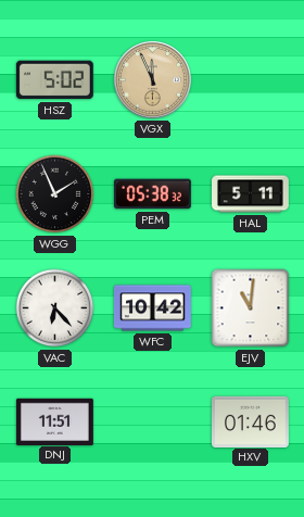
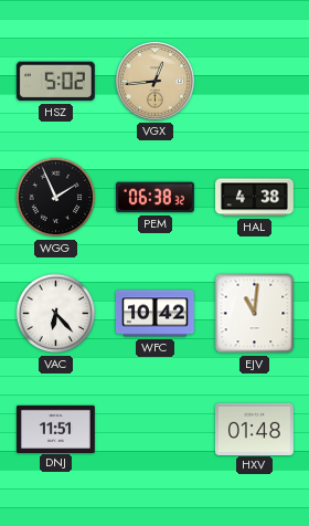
VGX: 11:56 -> 12:44 (154, 81)
PEM: 05:38 -> 06:38 (154, 198)
HAL: 5:11 -> 4:38 (255, 198)
HXV: 01:46 -> 01:48 (254, 429)
